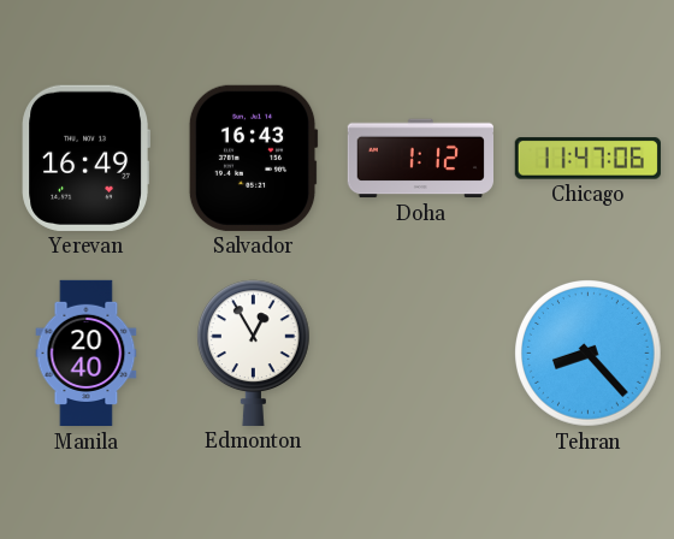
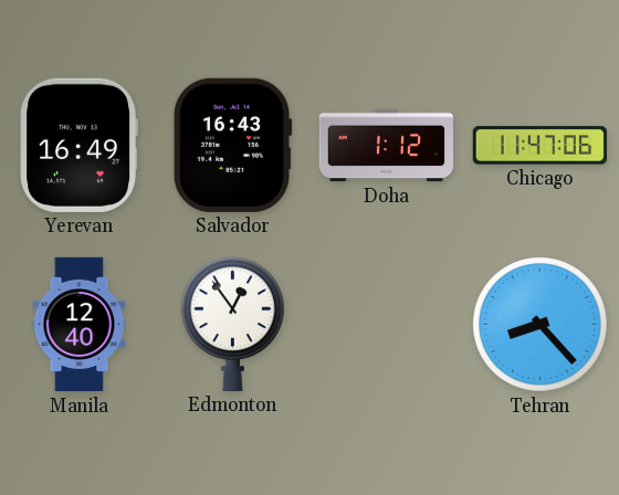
Manila: 20:40 -> 12:40 (80, 325)
Edmonton: 12:55 -> 12:54 (232, 324)
